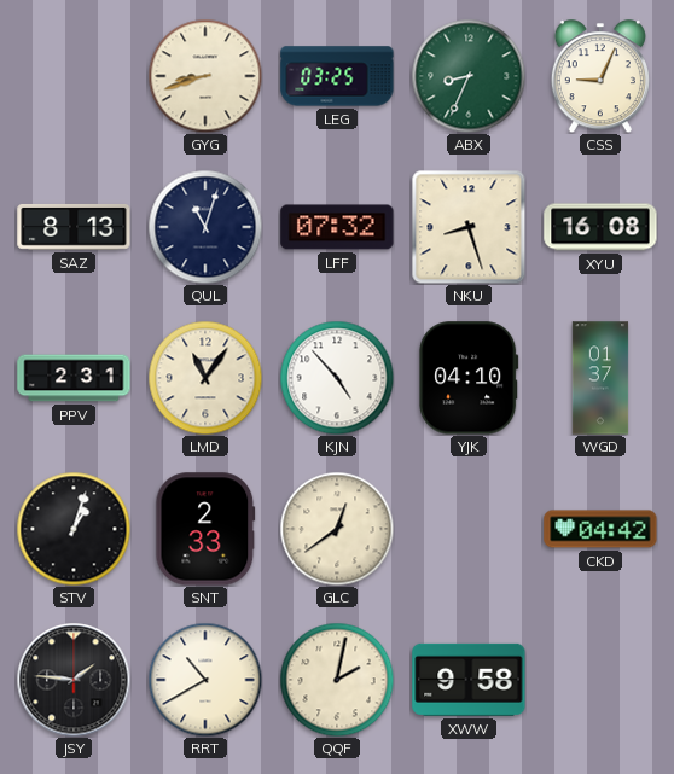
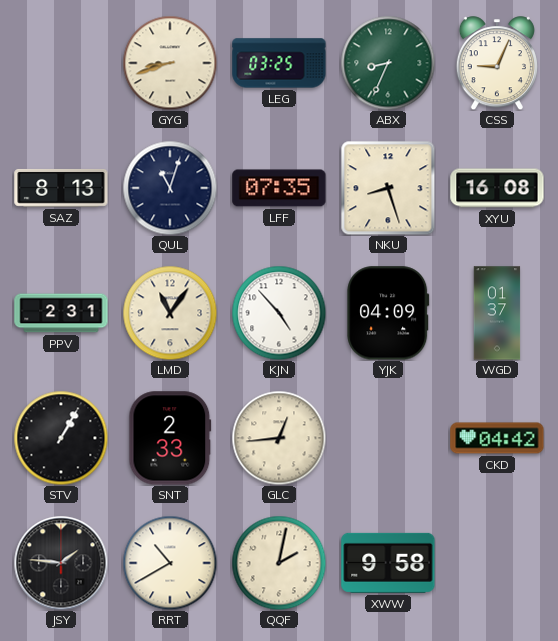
LFF: 07:32 -> 07:35 (279, 188)
YJK: 04:10 -> 04:09 (388, 313)
STV: 1:03 -> 1:05 (61, 438)
GLC: 12:39 -> 12:44 (279, 438)
